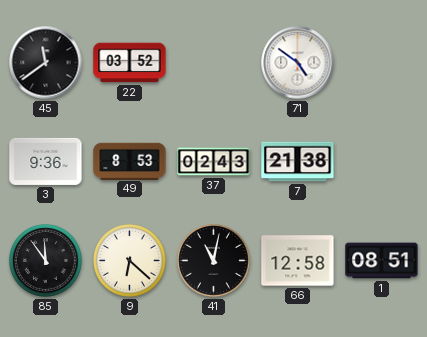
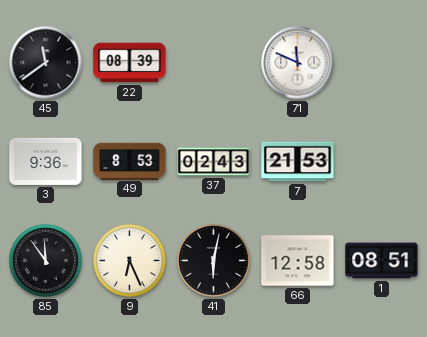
22: 03:52 -> 08:39 (130, 63)
71: 4:51 -> 11:49 (298, 63)
7: 21:38 -> 21:53 (298, 162)
9: 6:22 -> 6:26 (130, 261)
41: 11:02 -> 6:02 (214, 261)
